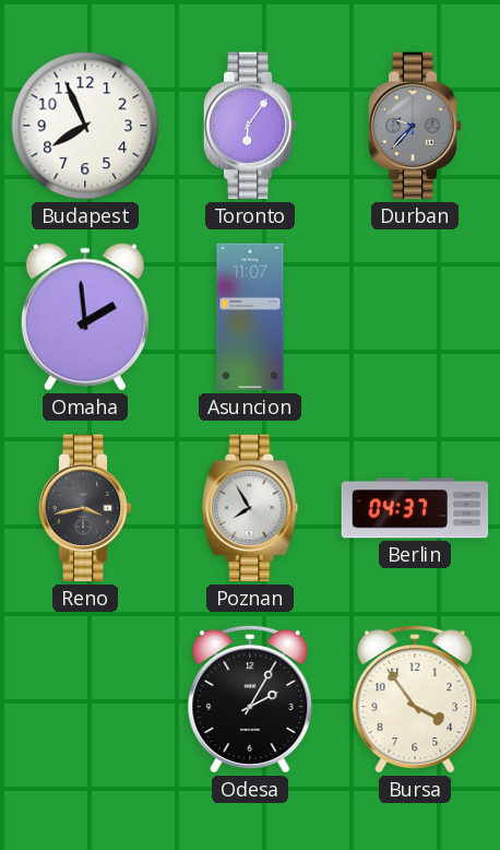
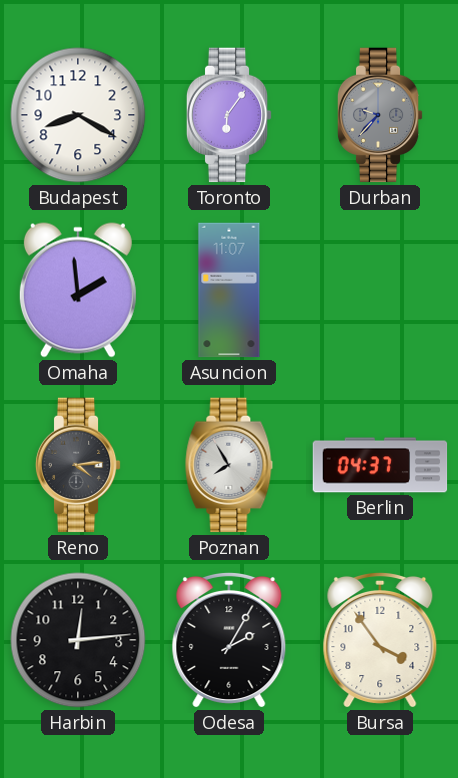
Budapest: 7:56 -> 8:20 (78, 115)
Reno: 3:43 -> 4:14 (78, 465)
Harbin: none -> 12:14 (78, 640)
